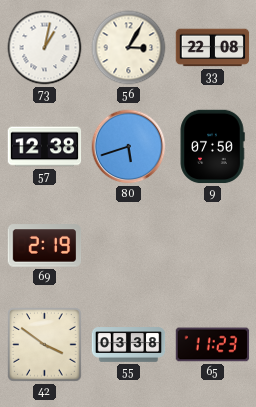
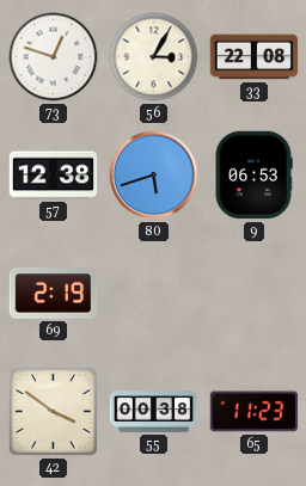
73: 1:02 -> 12:48 (54, 57)
9: 07:50 -> 06:53 (253, 176)
55: 03:38 -> 00:38 (154, 412)
